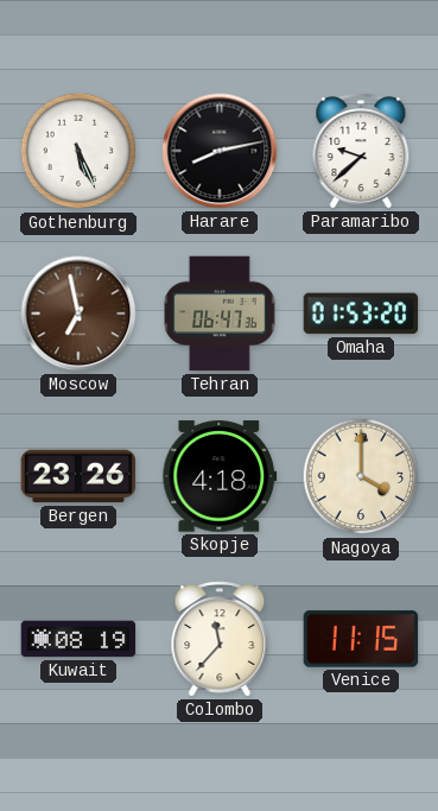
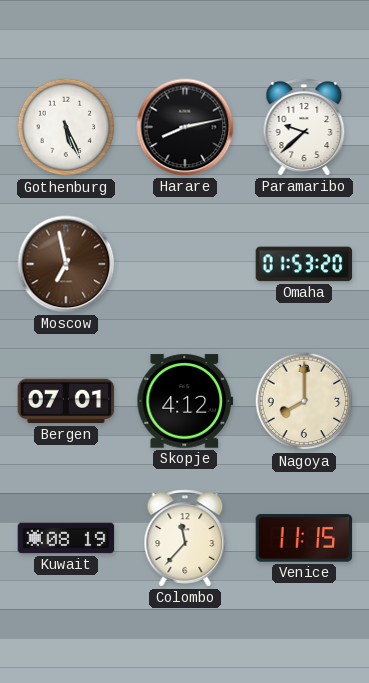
Tehran: 06:47 -> none (221, 313)
Bergen: 23:26 -> 07:01 (66, 401)
Skopje: 4:18 -> 4:12 (185, 401)
Nagoya: 4:00 -> 8:00 (304, 401)
